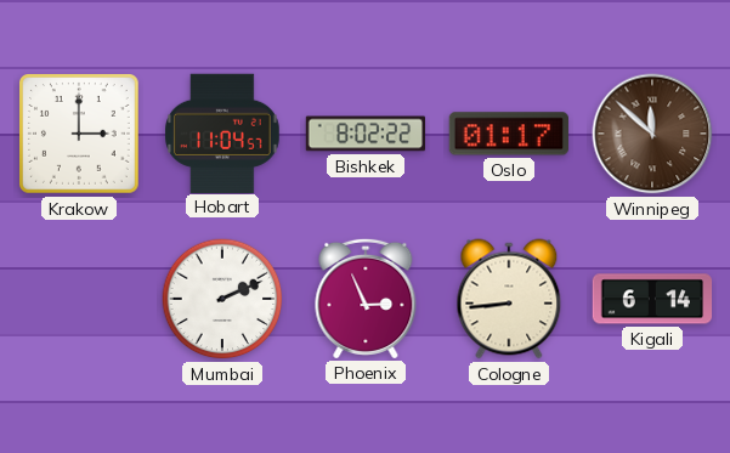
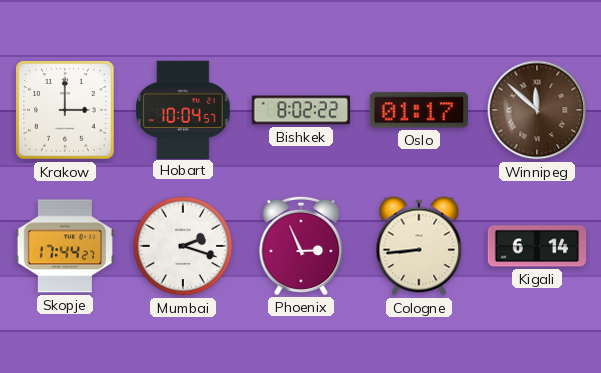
Hobart: 11:04 -> 10:04 (184, 109)
Skopje: none -> 17:44 (64, 246)
Mumbai: 2:11 -> 2:18 (183, 246)
